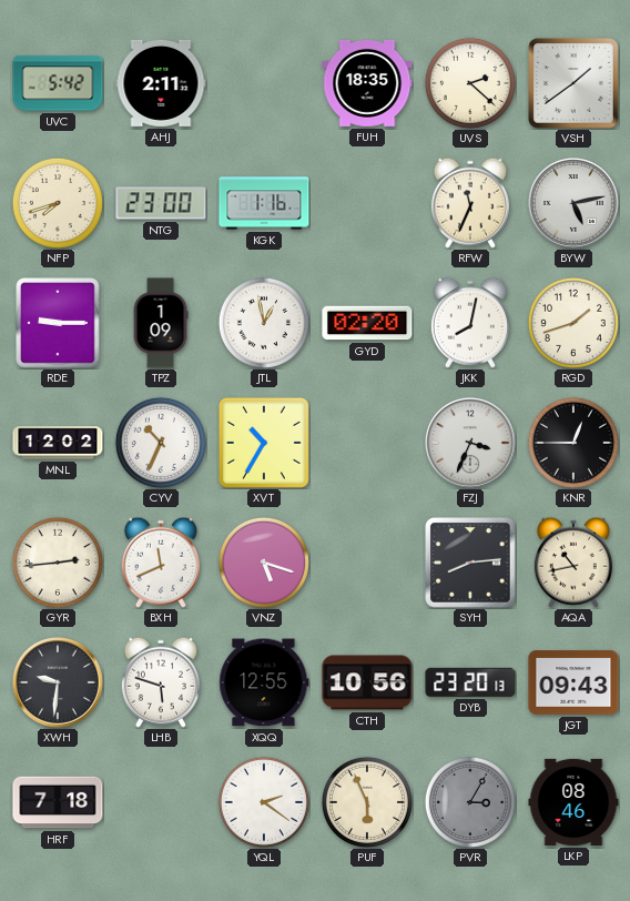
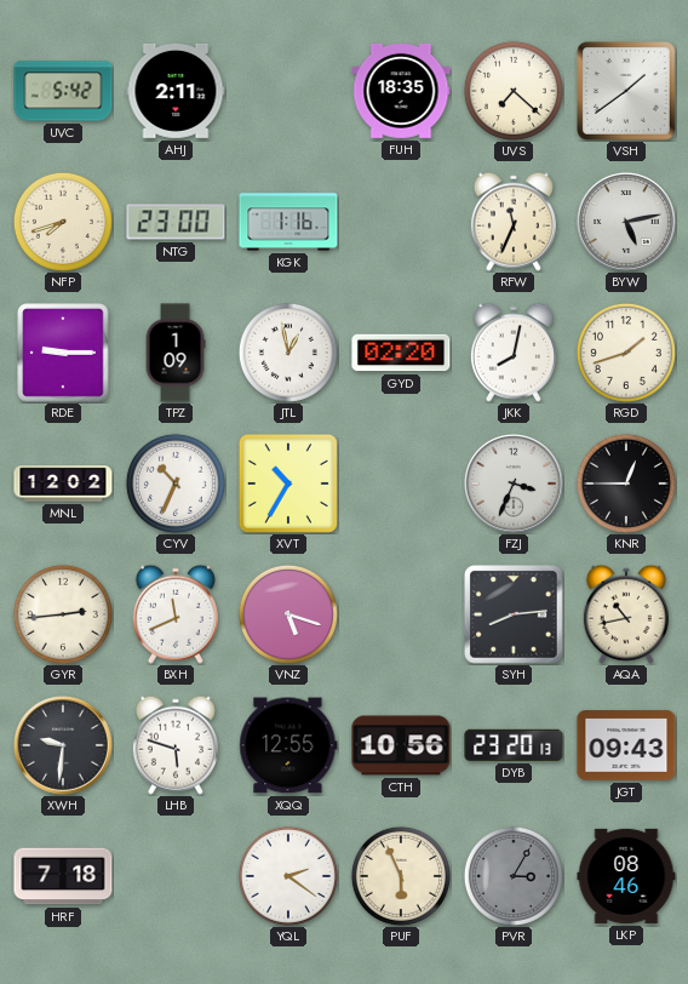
UVS: 2:22 -> 7:22 (514, 91)
